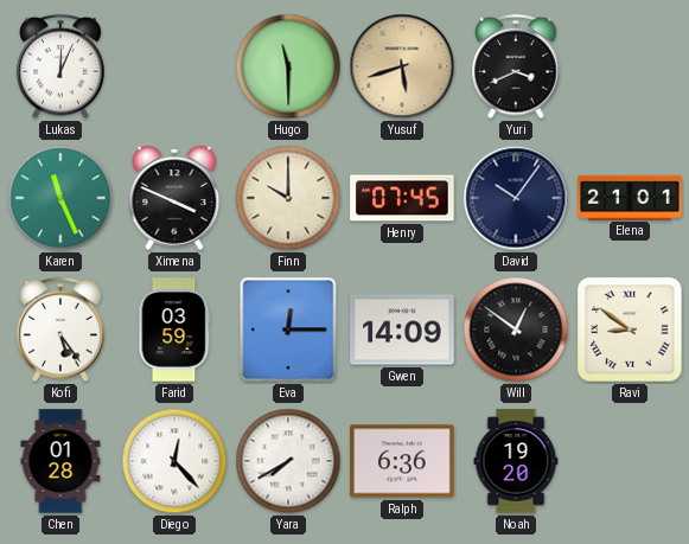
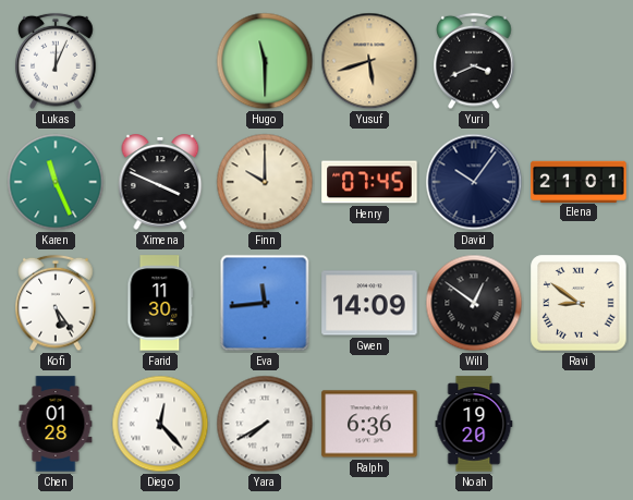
Farid: 03:59 -> 11:30 (160, 303)
Eva: 12:15 -> 11:44 (265, 303)
